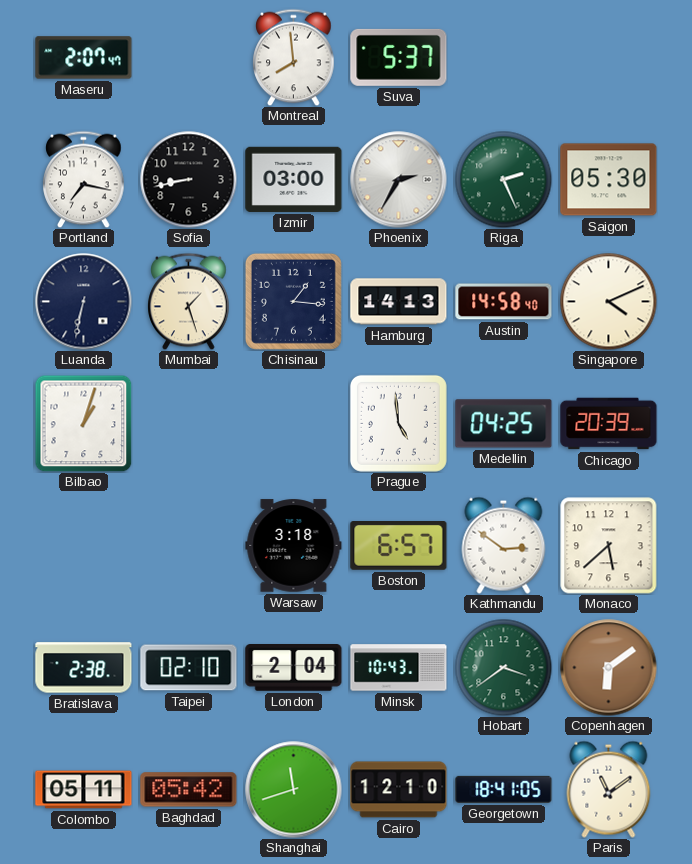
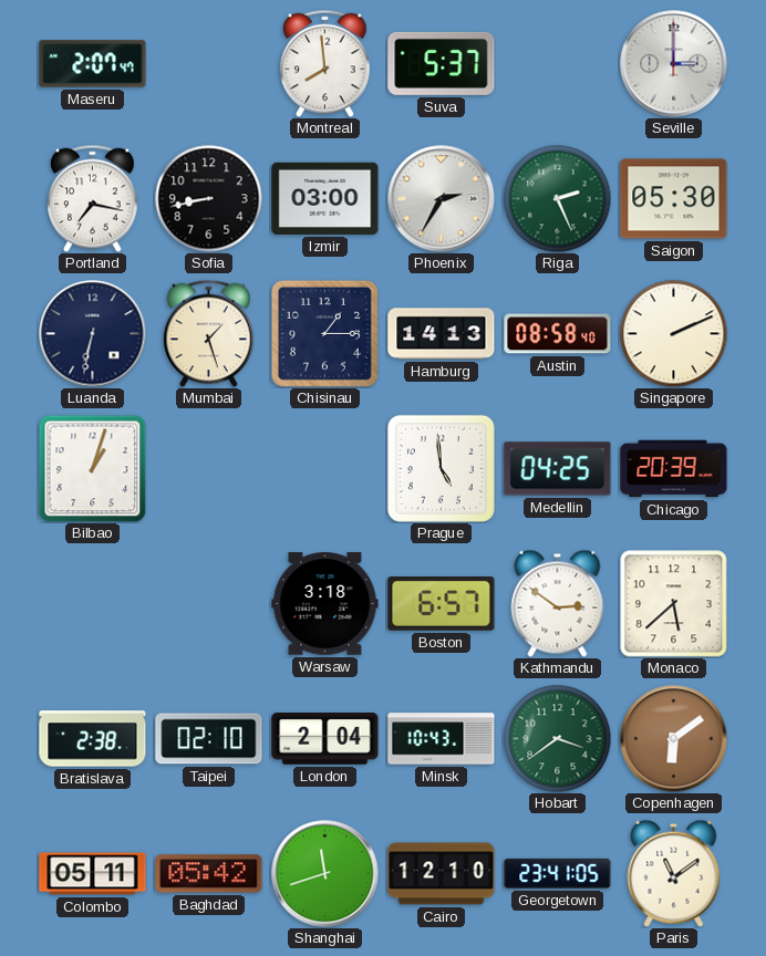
Seville: none -> 3:00 (674, 64)
Chisinau: 1:16 -> 1:15 (324, 333)
Austin: 14:58 -> 08:58 (558, 334)
Singapore: 4:11 -> 2:11 (673, 333)
Georgetown: 18:41 -> 23:41 (558, 873)
